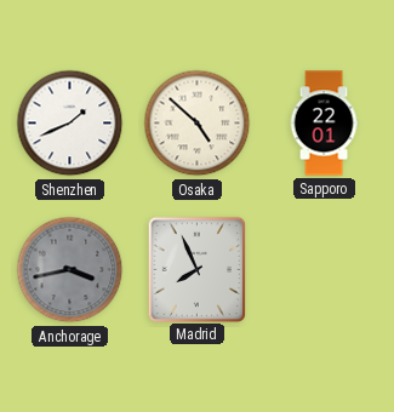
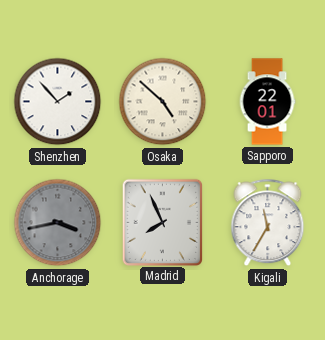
Shenzhen: 1:41 -> 1:53 (58, 102)
Kigali: none -> 11:35 (268, 223)
